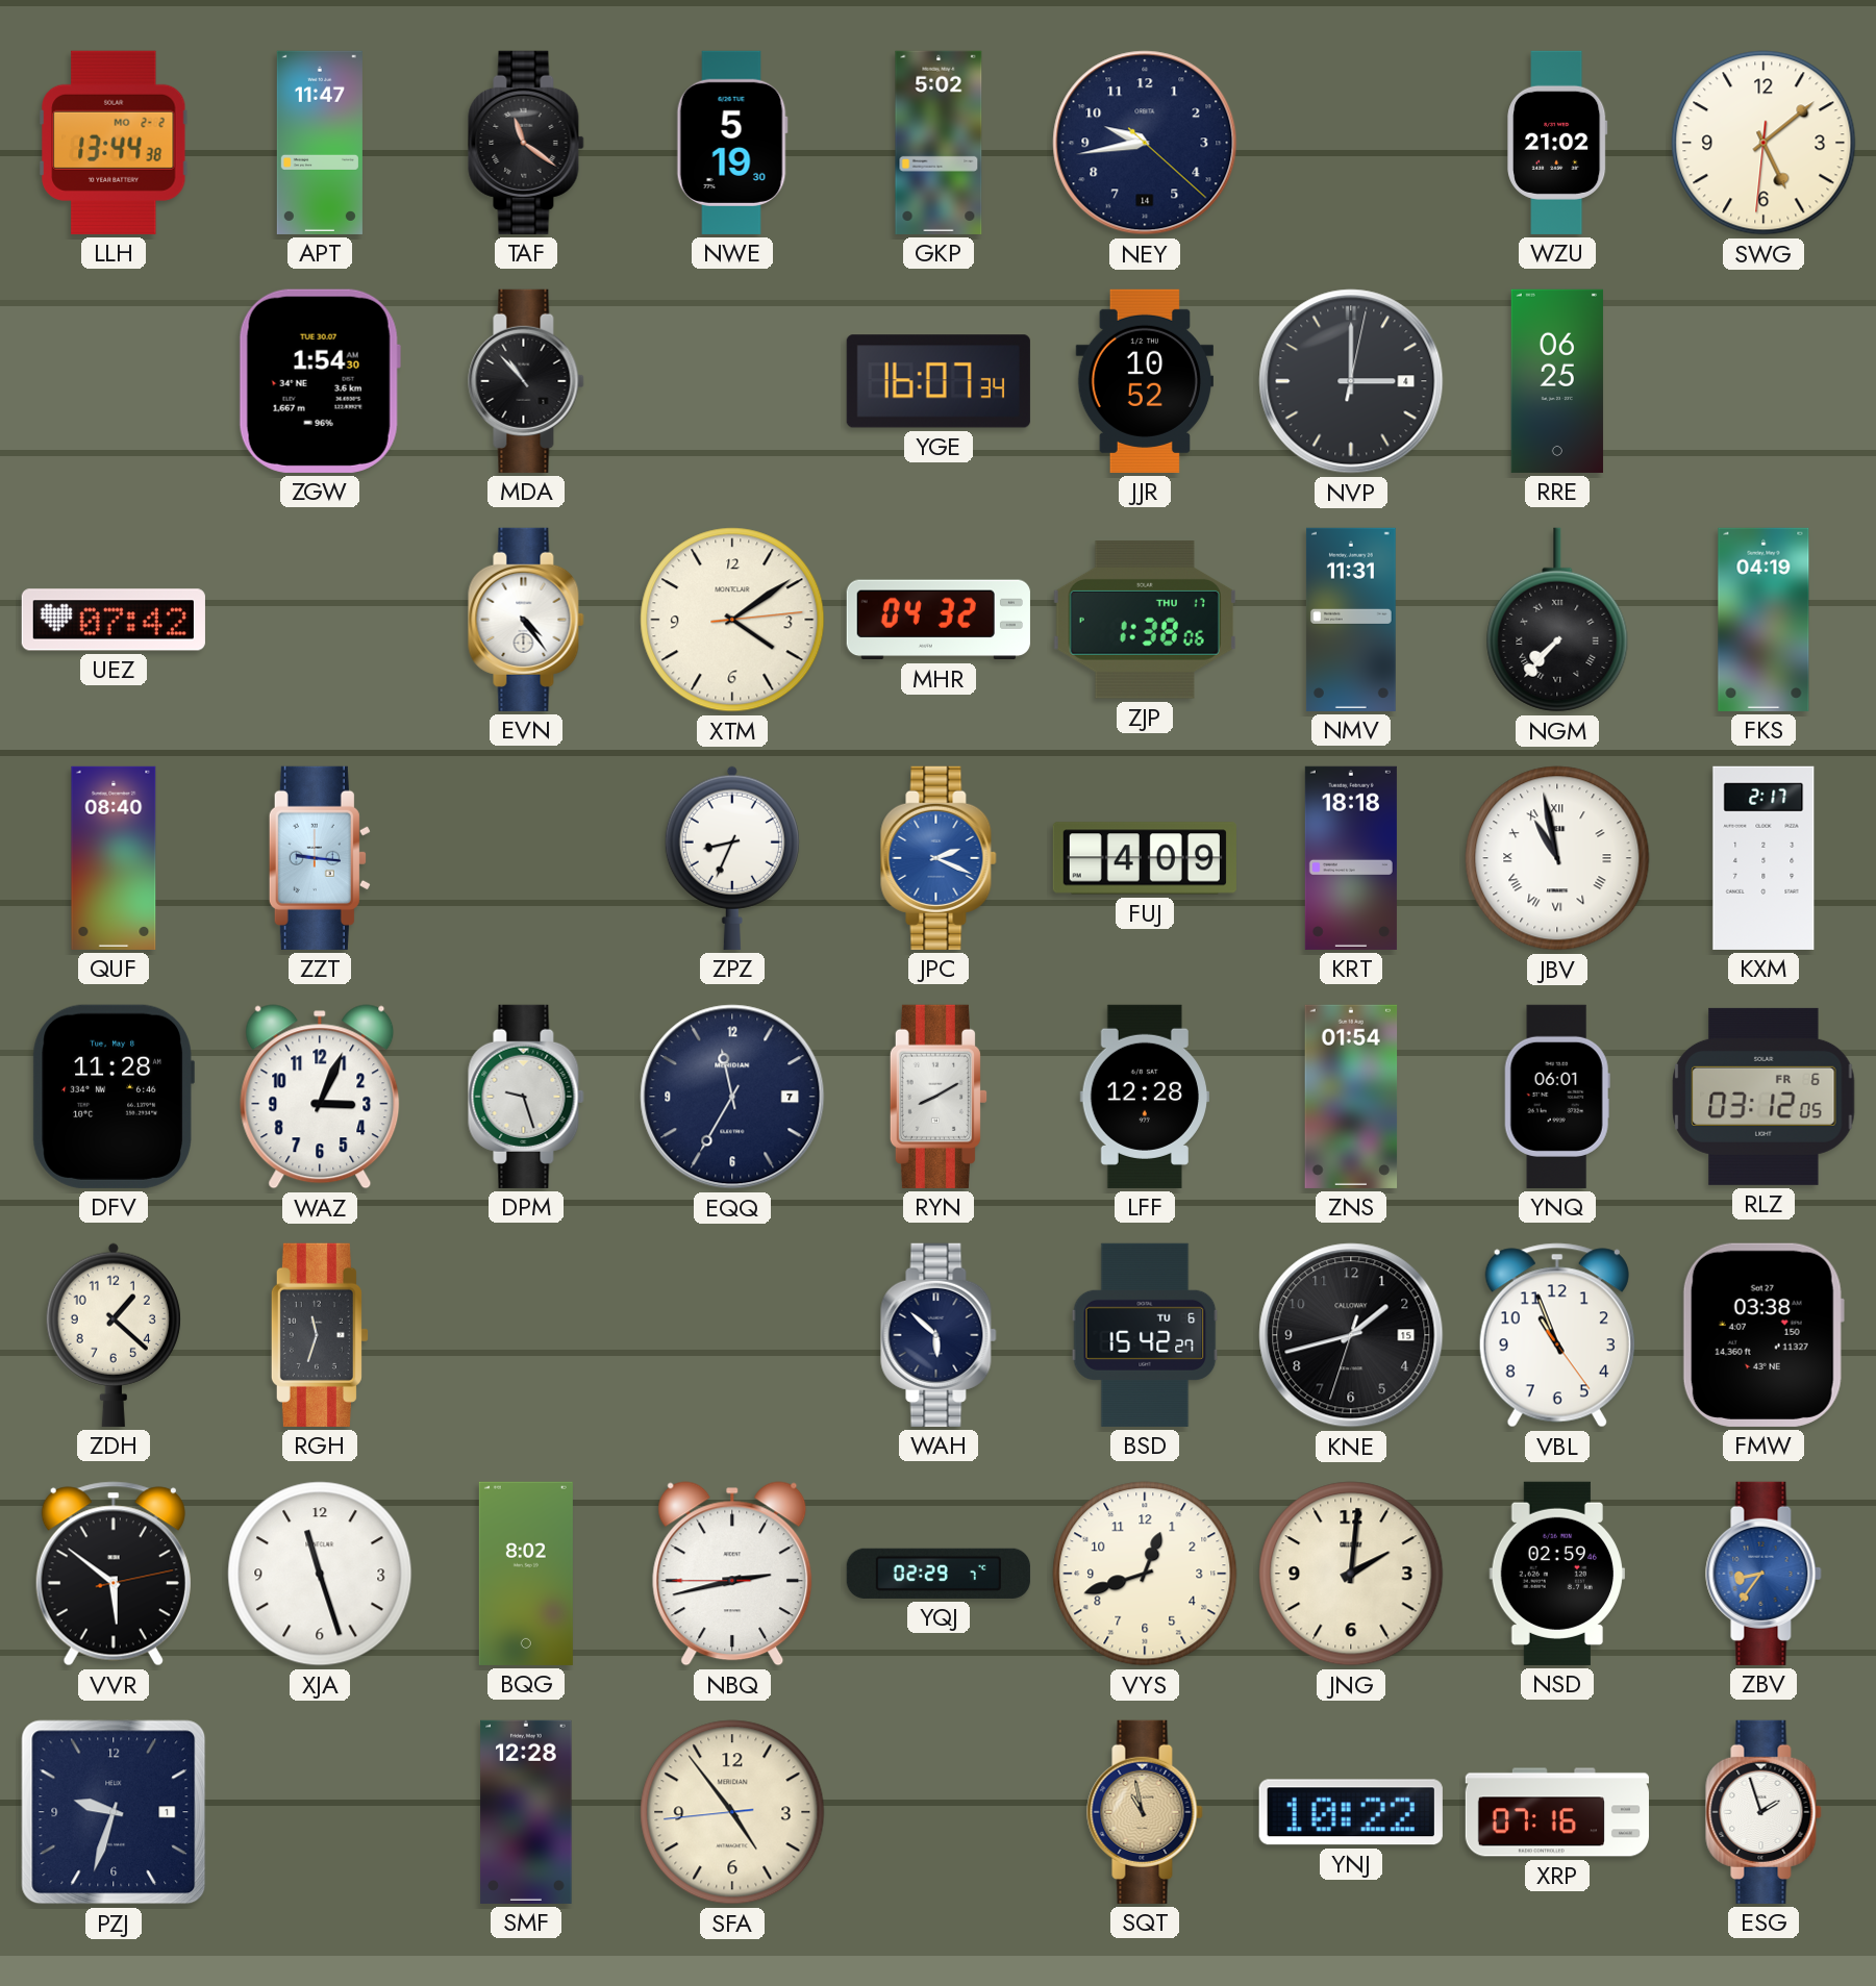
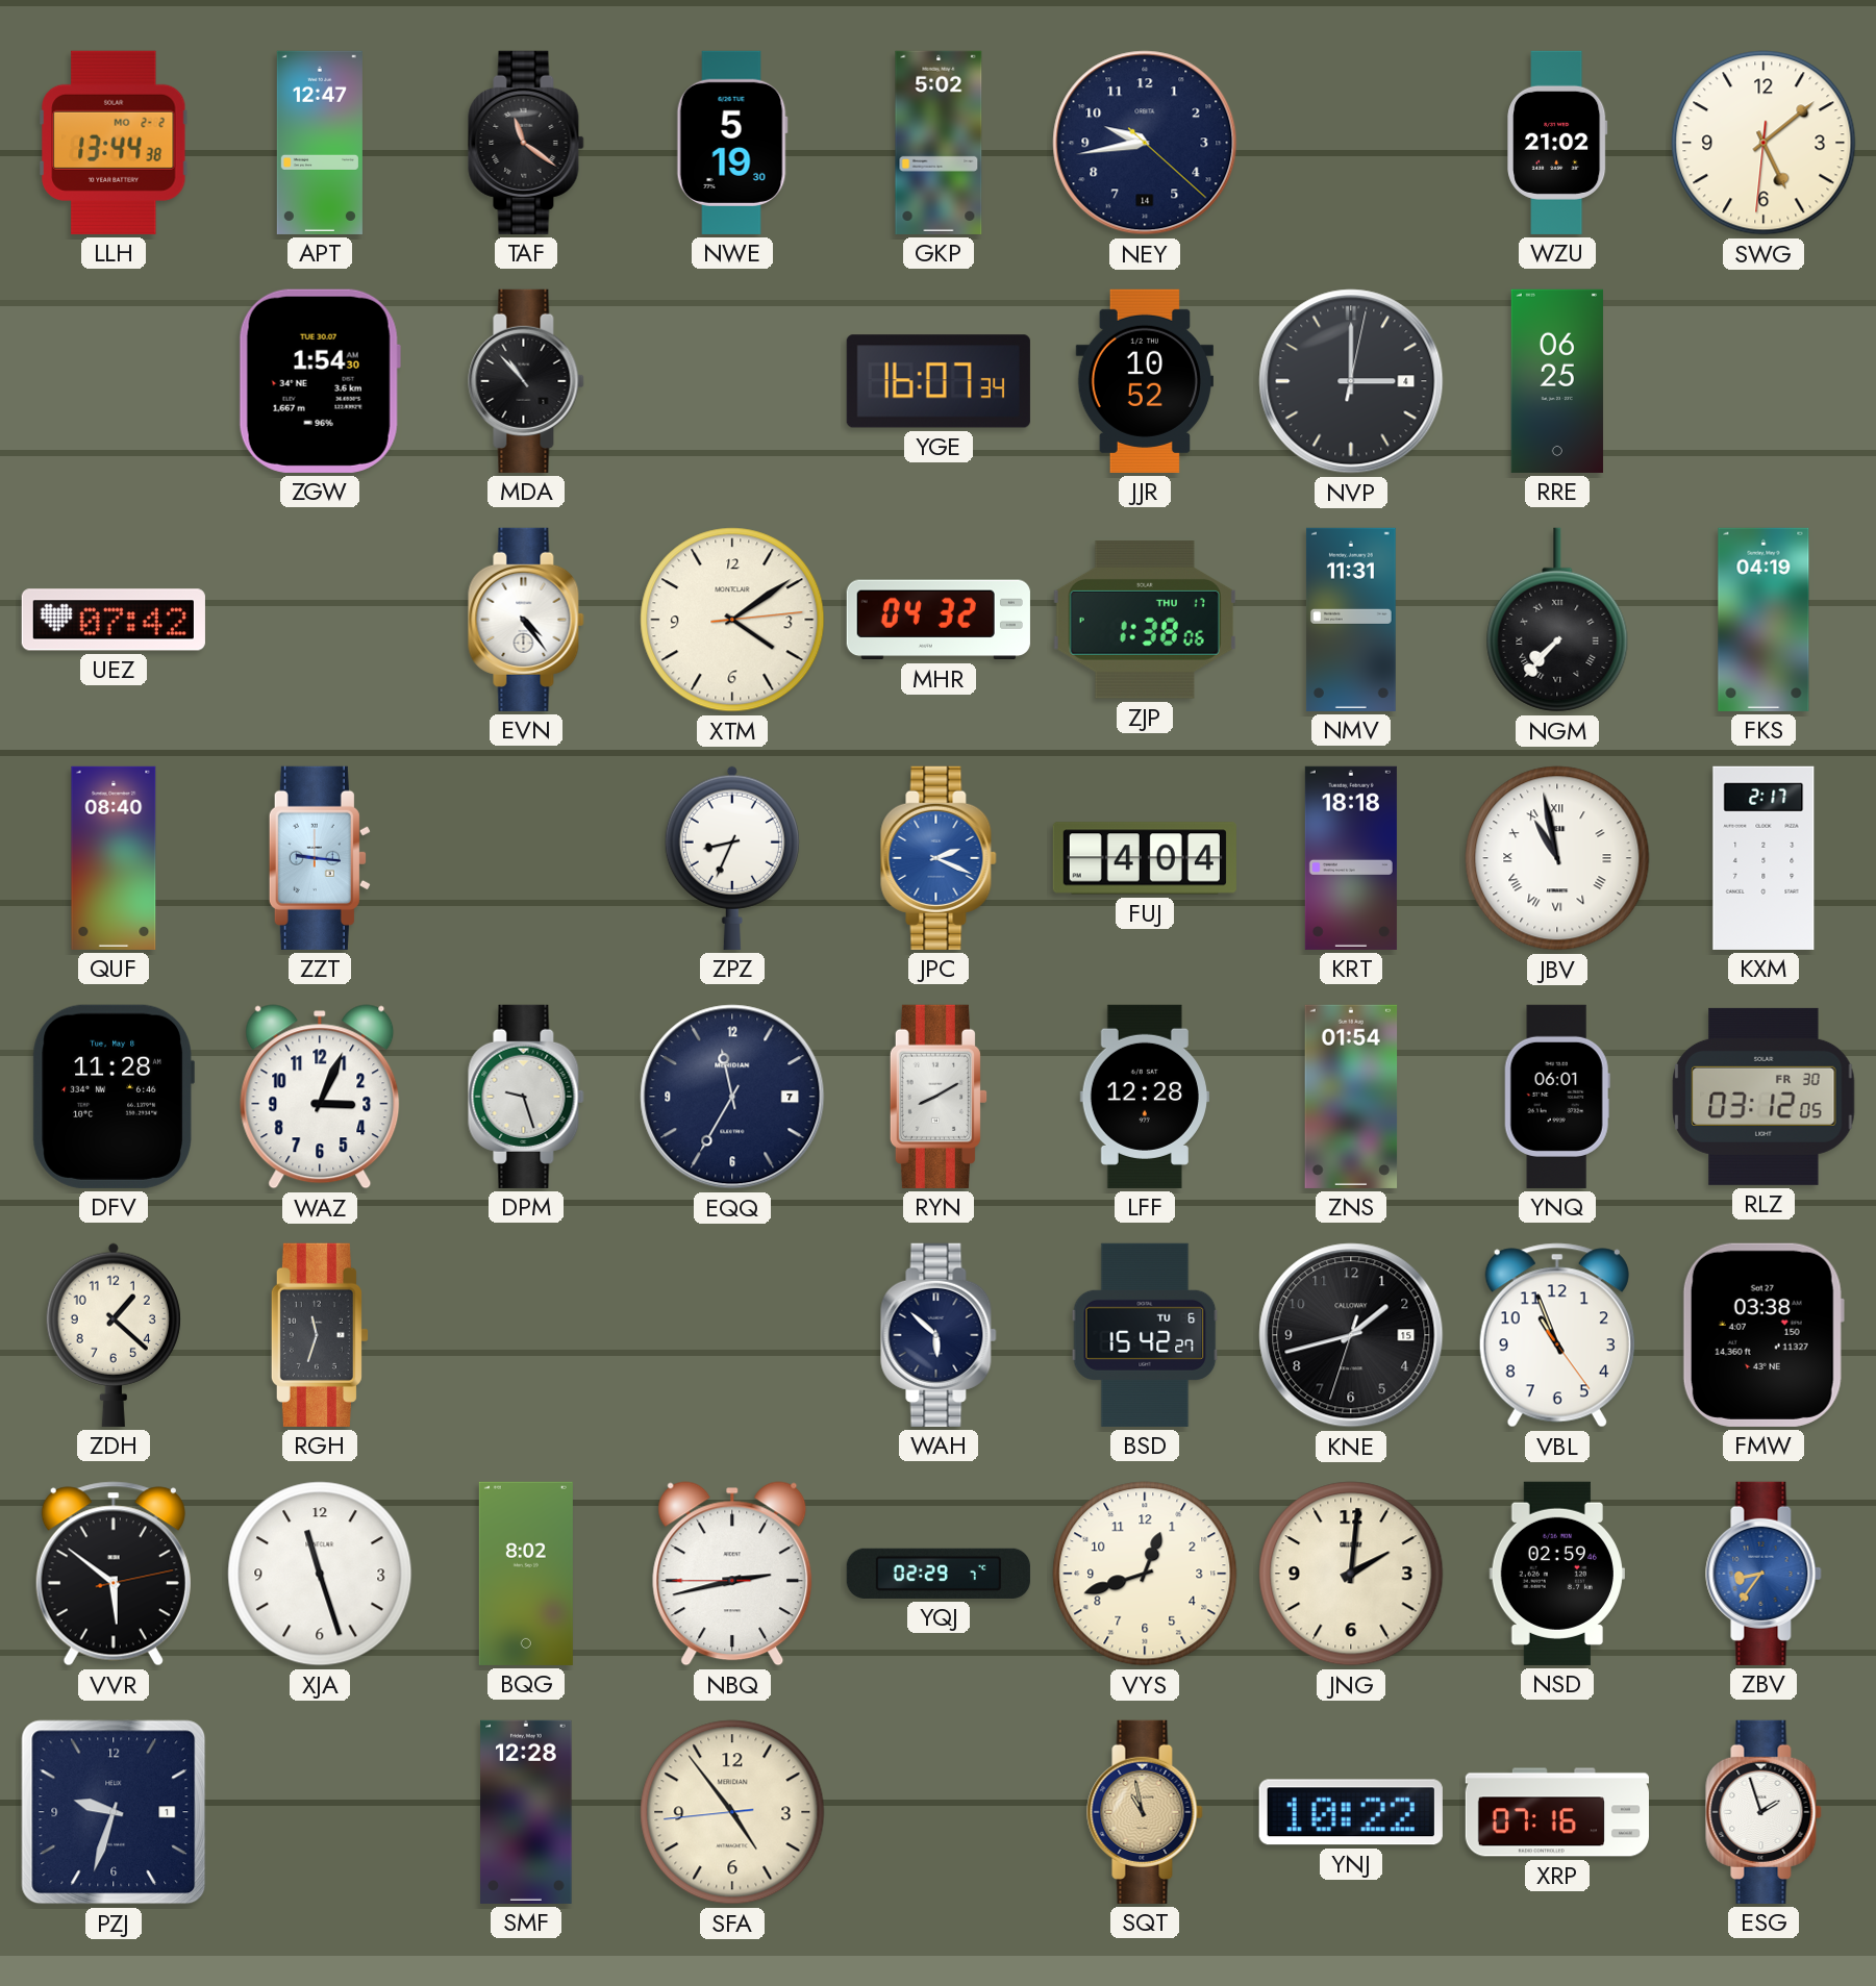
APT: 11:47 -> 12:47 (320, 143)
FUJ: 4:09 -> 4:04 (1145, 858)
RLZ date: FR 6 -> FR 30 (1764, 1097)
